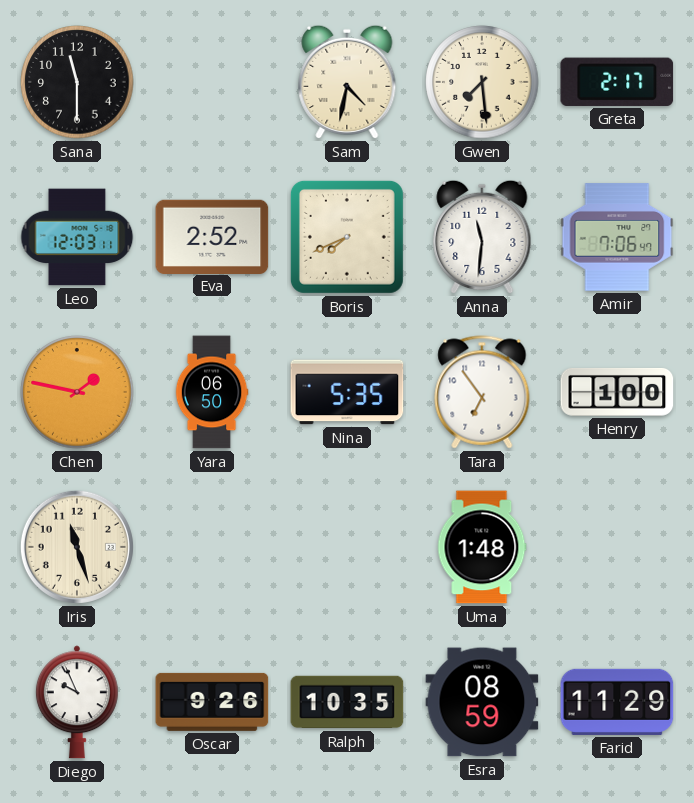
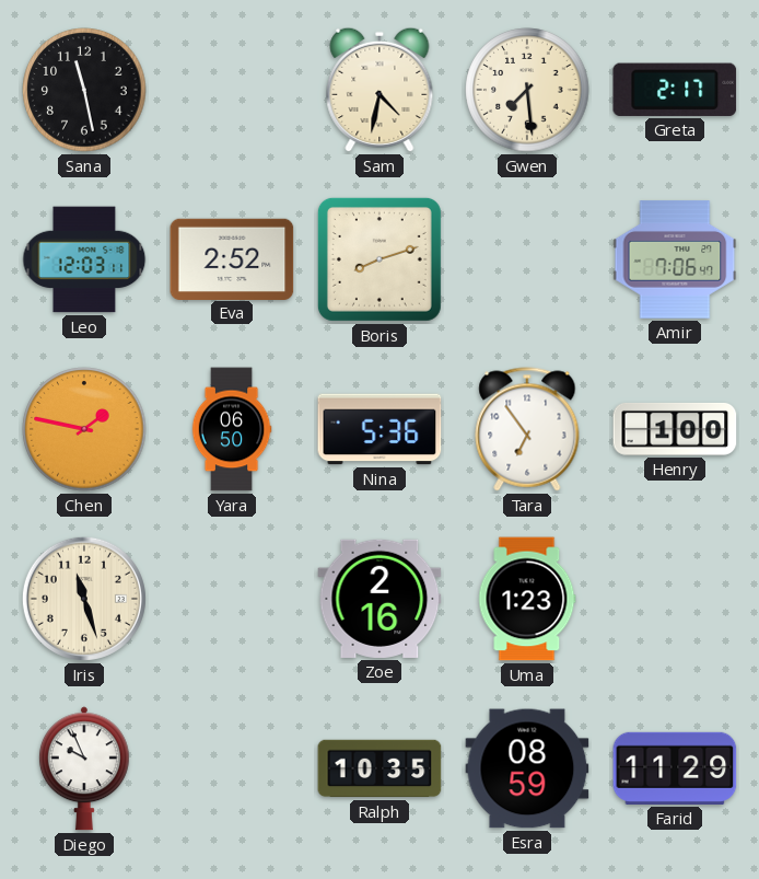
Sana: 11:30 -> 11:28 (84, 90)
Boris: 7:41 -> 8:12 (379, 259)
Anna: 11:31 -> none (482, 237)
Nina: 5:35 -> 5:36 (379, 429)
Zoe: none -> 2:16 (379, 599)
Uma: 1:48 -> 1:23 (527, 599)
Oscar: 9:26 -> none (212, 702)
